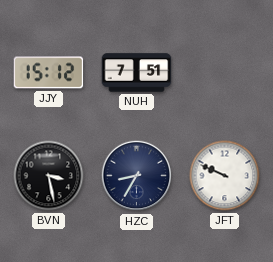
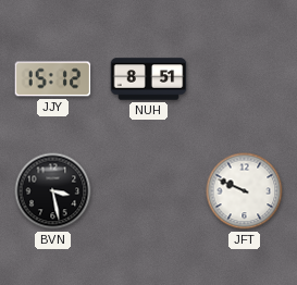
NUH: 7:51 -> 8:51 (149, 79)
HZC: 8:35 -> none (137, 176)
